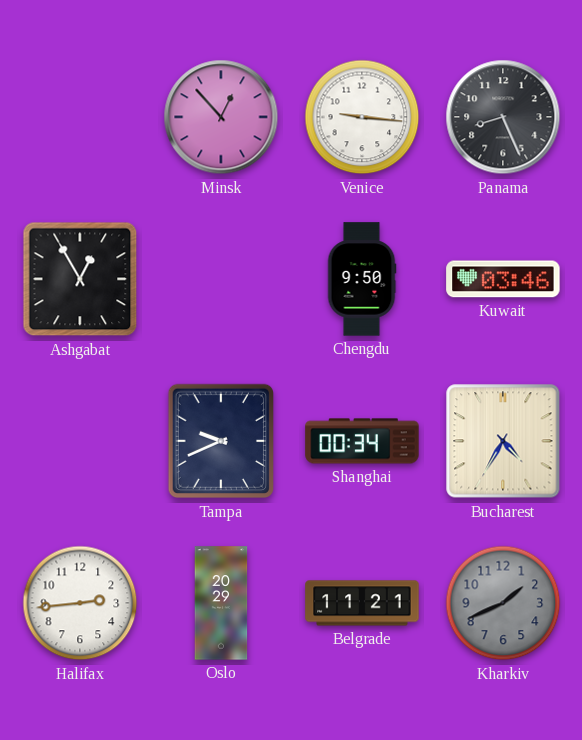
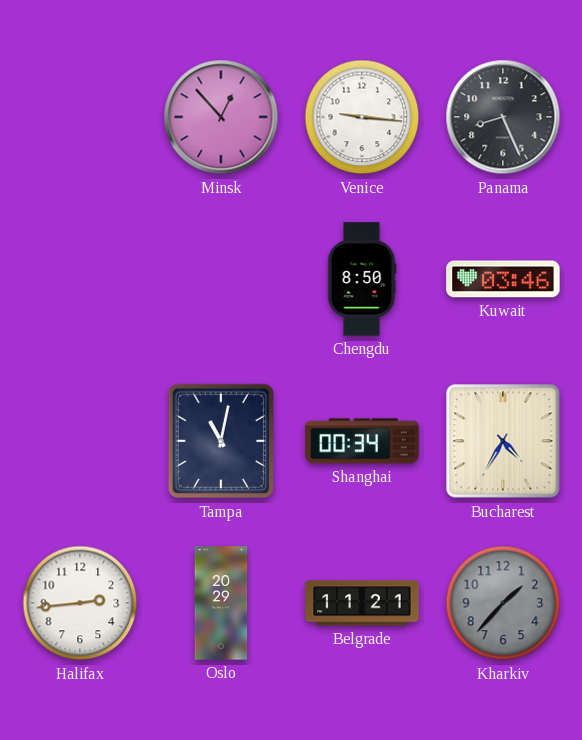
Ashgabat: 12:55 -> none (80, 279)
Chengdu: 9:50 -> 8:50 (362, 279)
Tampa: 9:41 -> 11:02 (220, 441)
Kharkiv: 1:41 -> 1:37 (503, 603)
